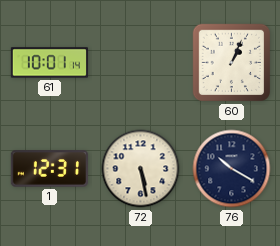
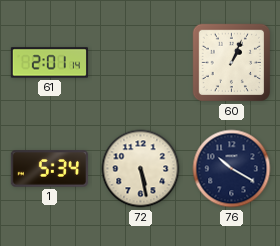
61: 10:01 -> 2:01 (49, 63)
1: 12:31 -> 5:34 (49, 169)
